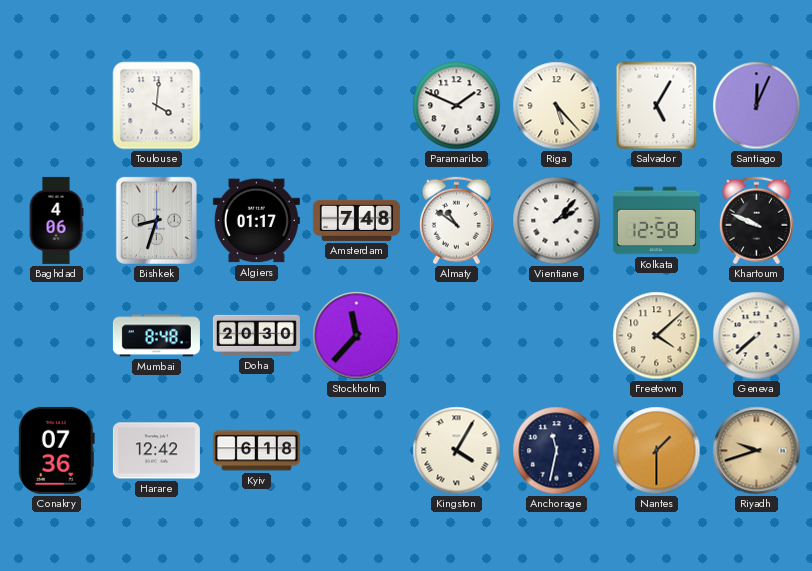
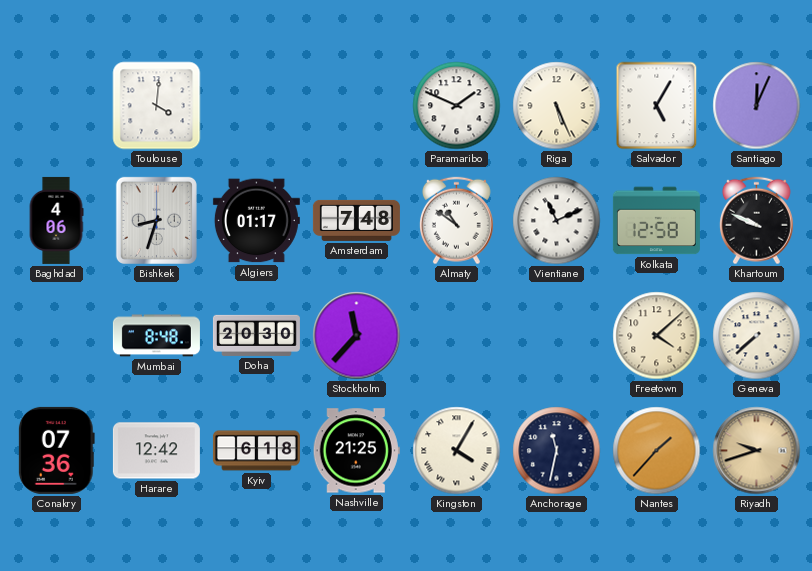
Riga: 5:23 -> 5:26 (557, 106)
Vientiane: 2:07 -> 11:11 (557, 221)
Nashville: none -> 21:25 (356, 451)
Nantes: 1:30 -> 1:37 (657, 451)
